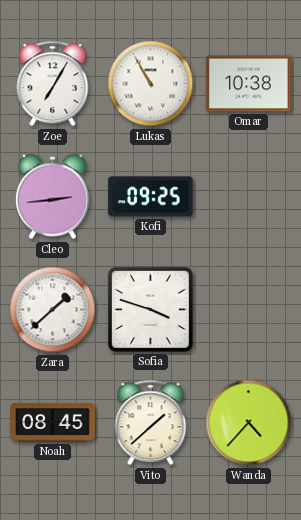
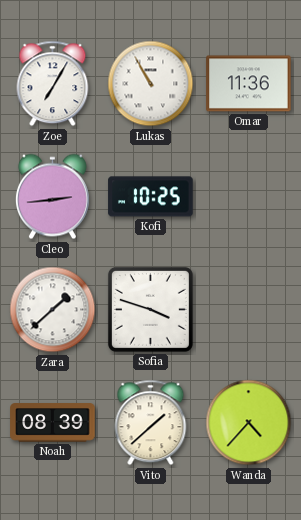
Omar: 10:38 -> 11:36 (249, 84)
Kofi: 09:25 -> 10:25 (151, 197)
Noah: 08:45 -> 08:39 (53, 423)
